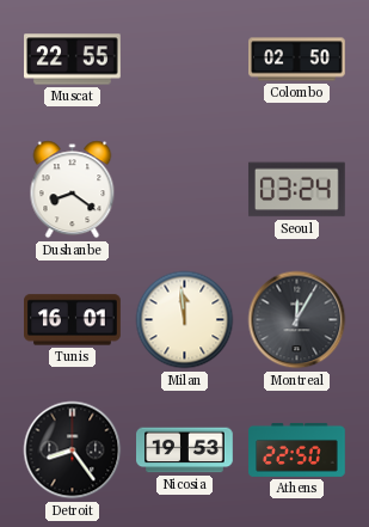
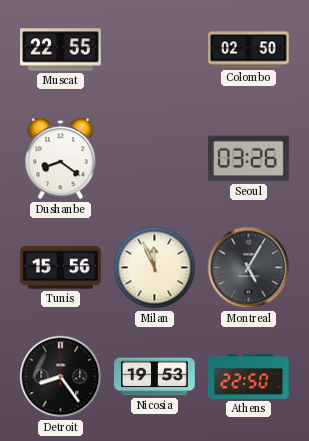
Seoul: 03:24 -> 03:26 (248, 159)
Tunis: 16:01 -> 15:56 (61, 268)
Milan: 11:59 -> 11:56 (155, 268)
Montreal: 12:05 -> 5:05 (249, 268)
